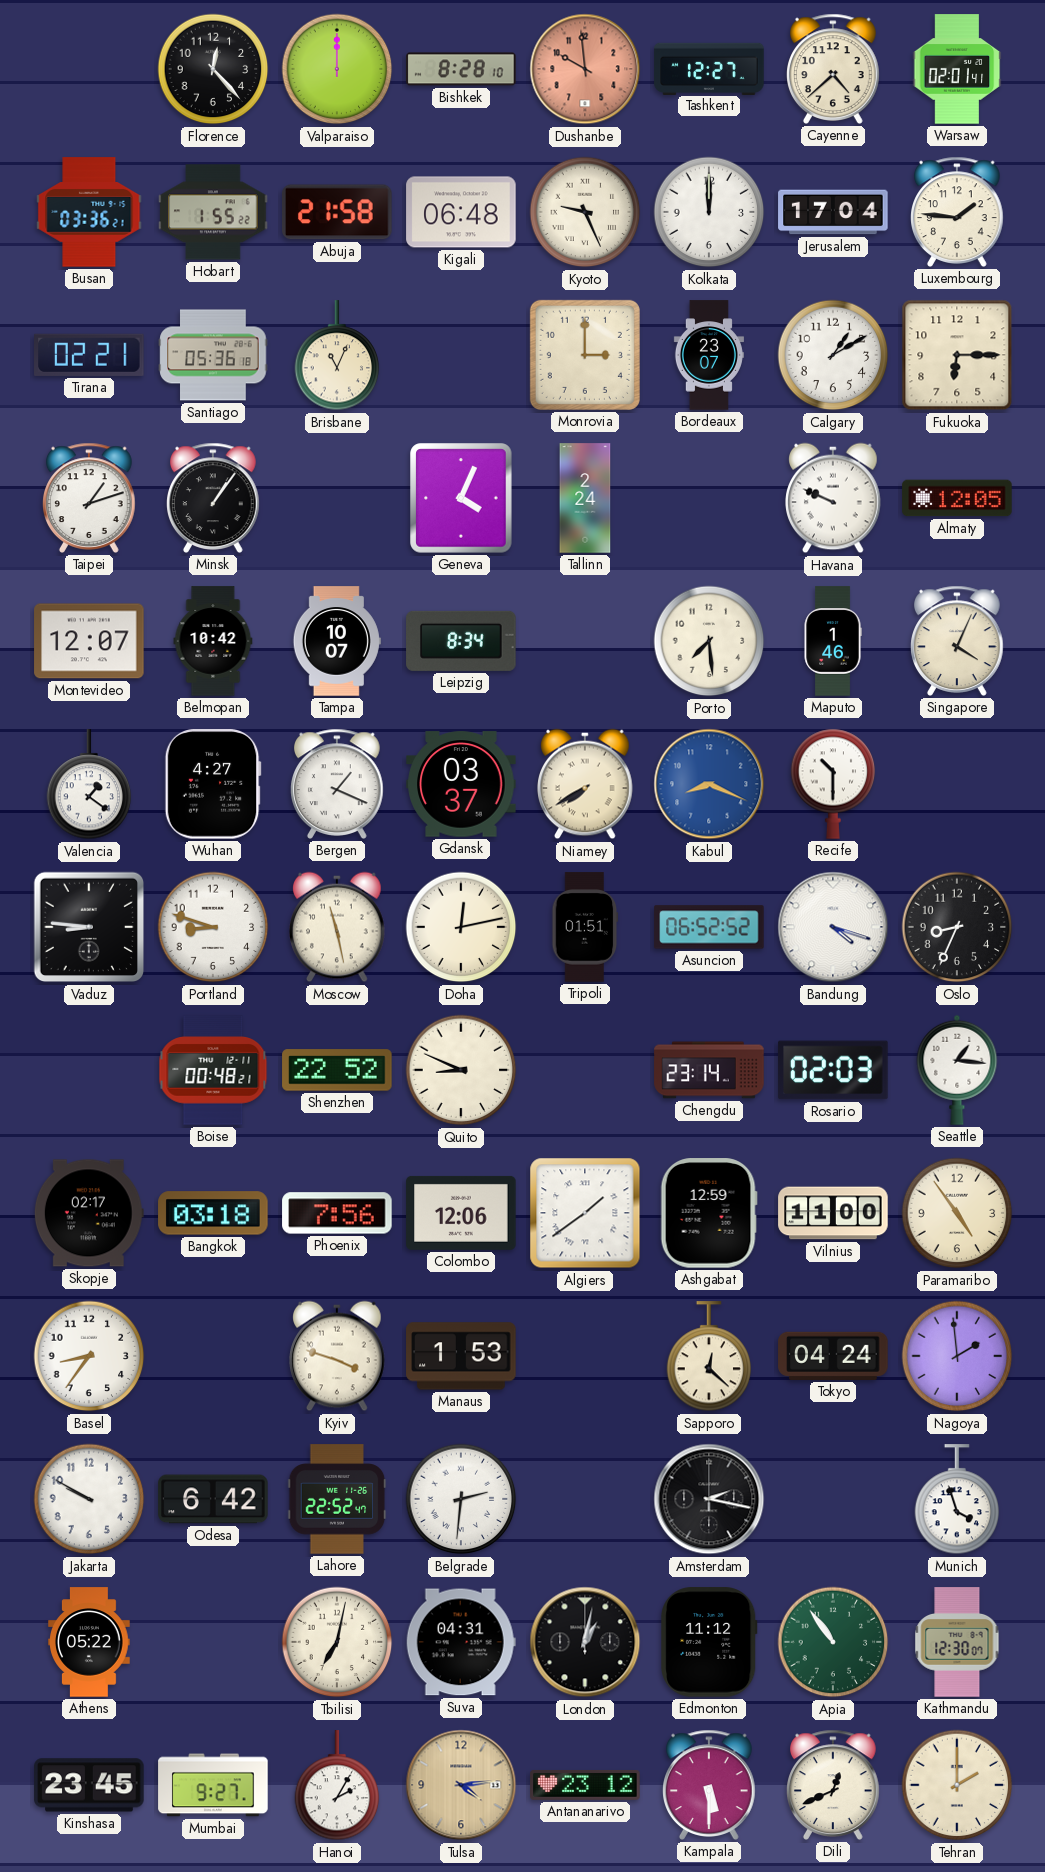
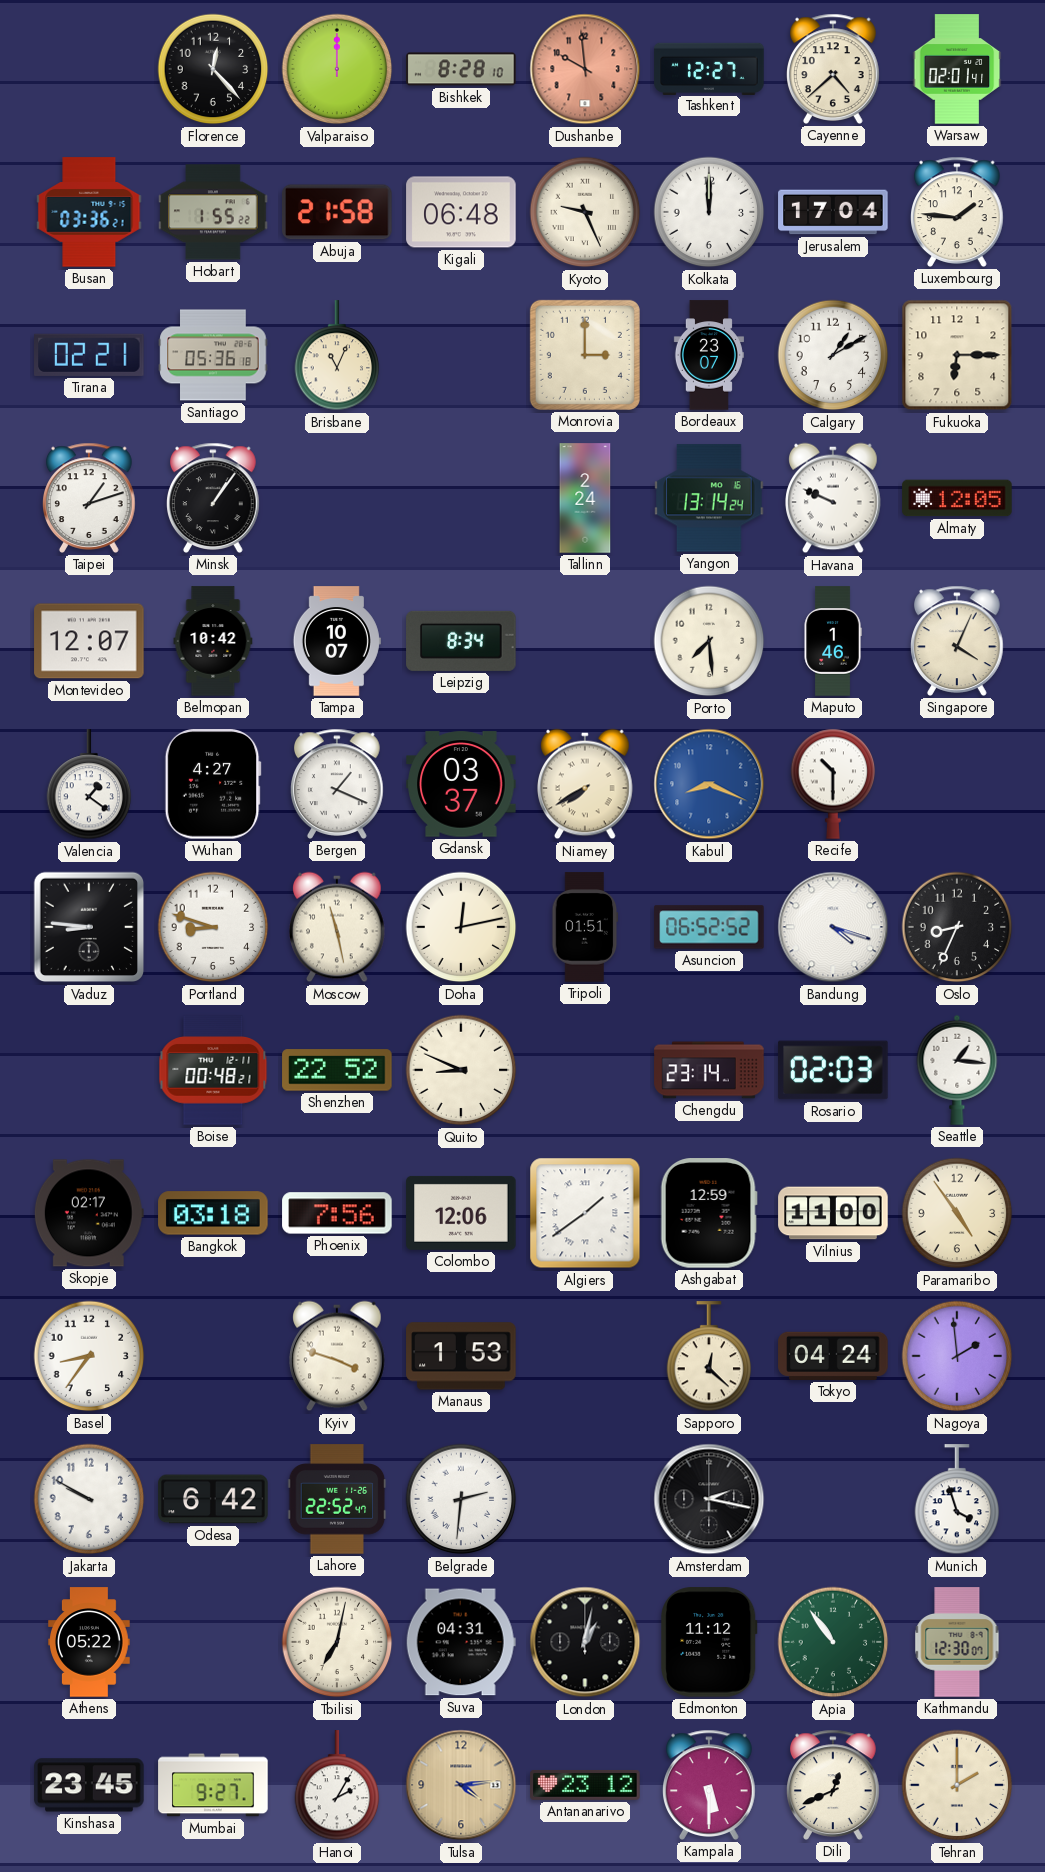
Geneva: 4:04 -> none (461, 498)
Yangon: none -> 13:14 (709, 498)
